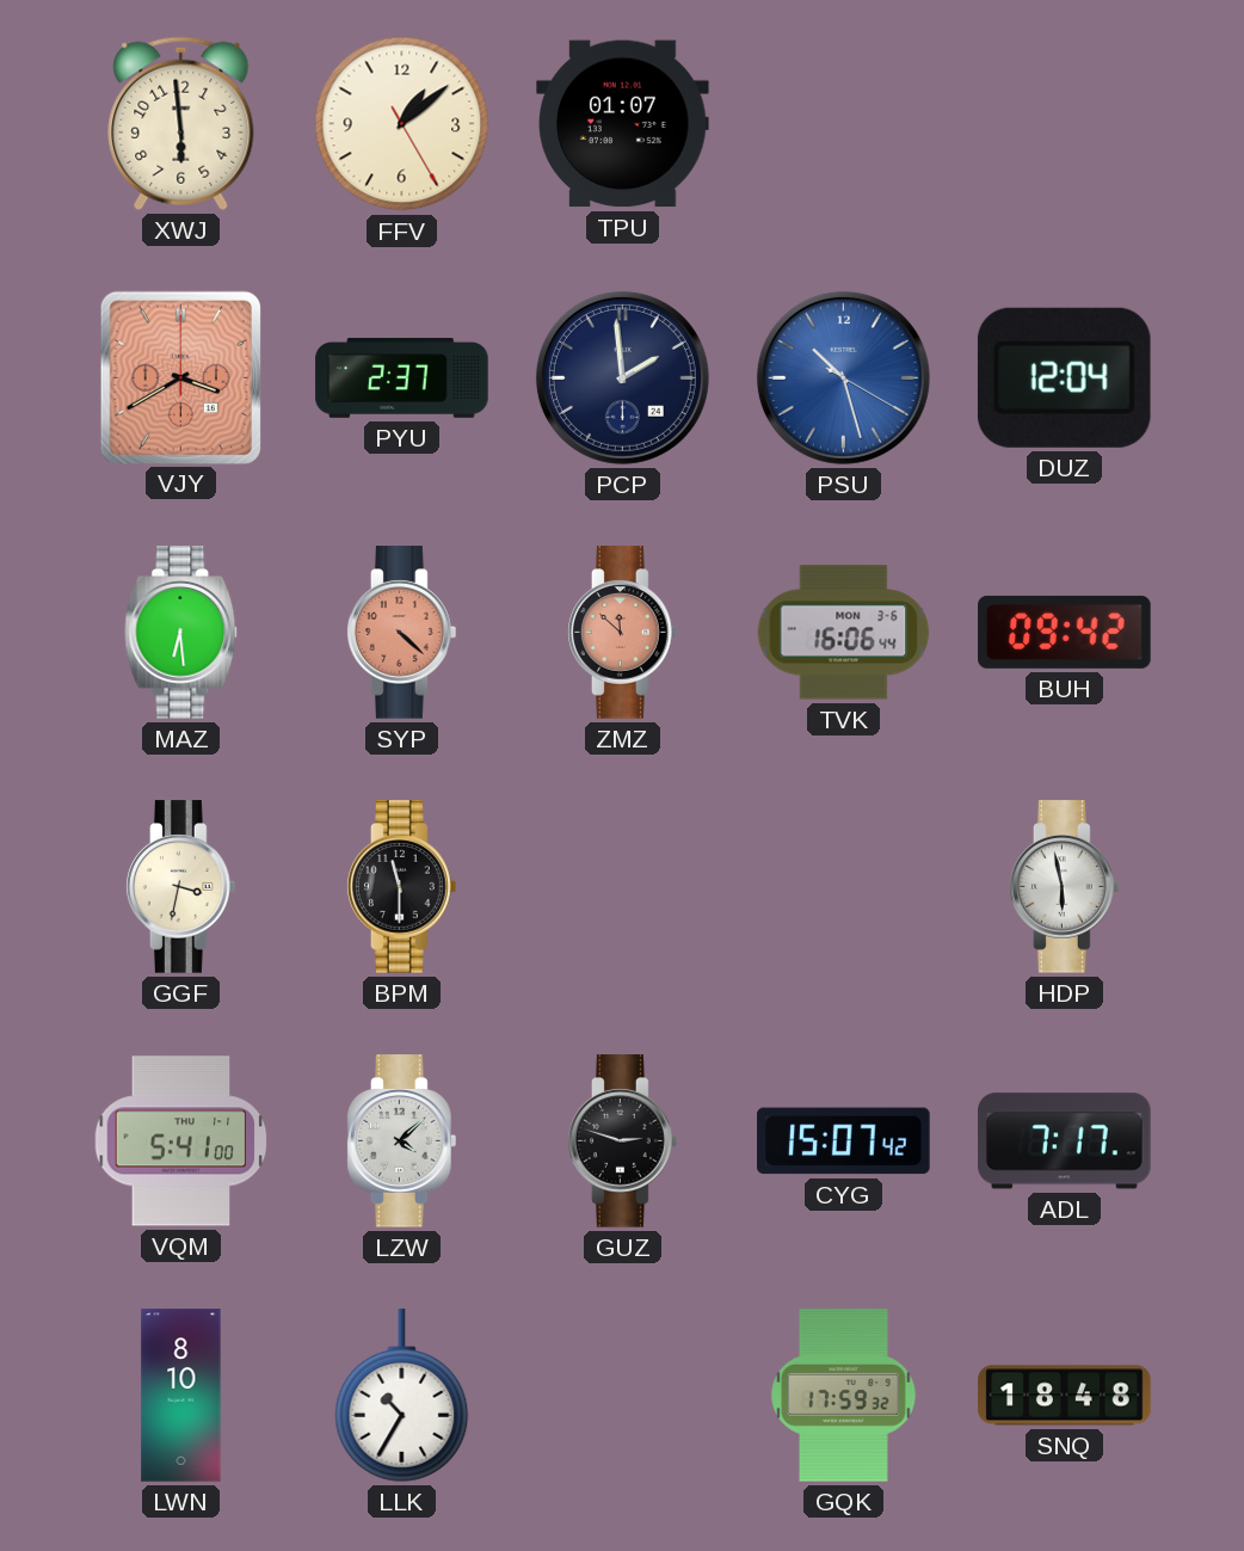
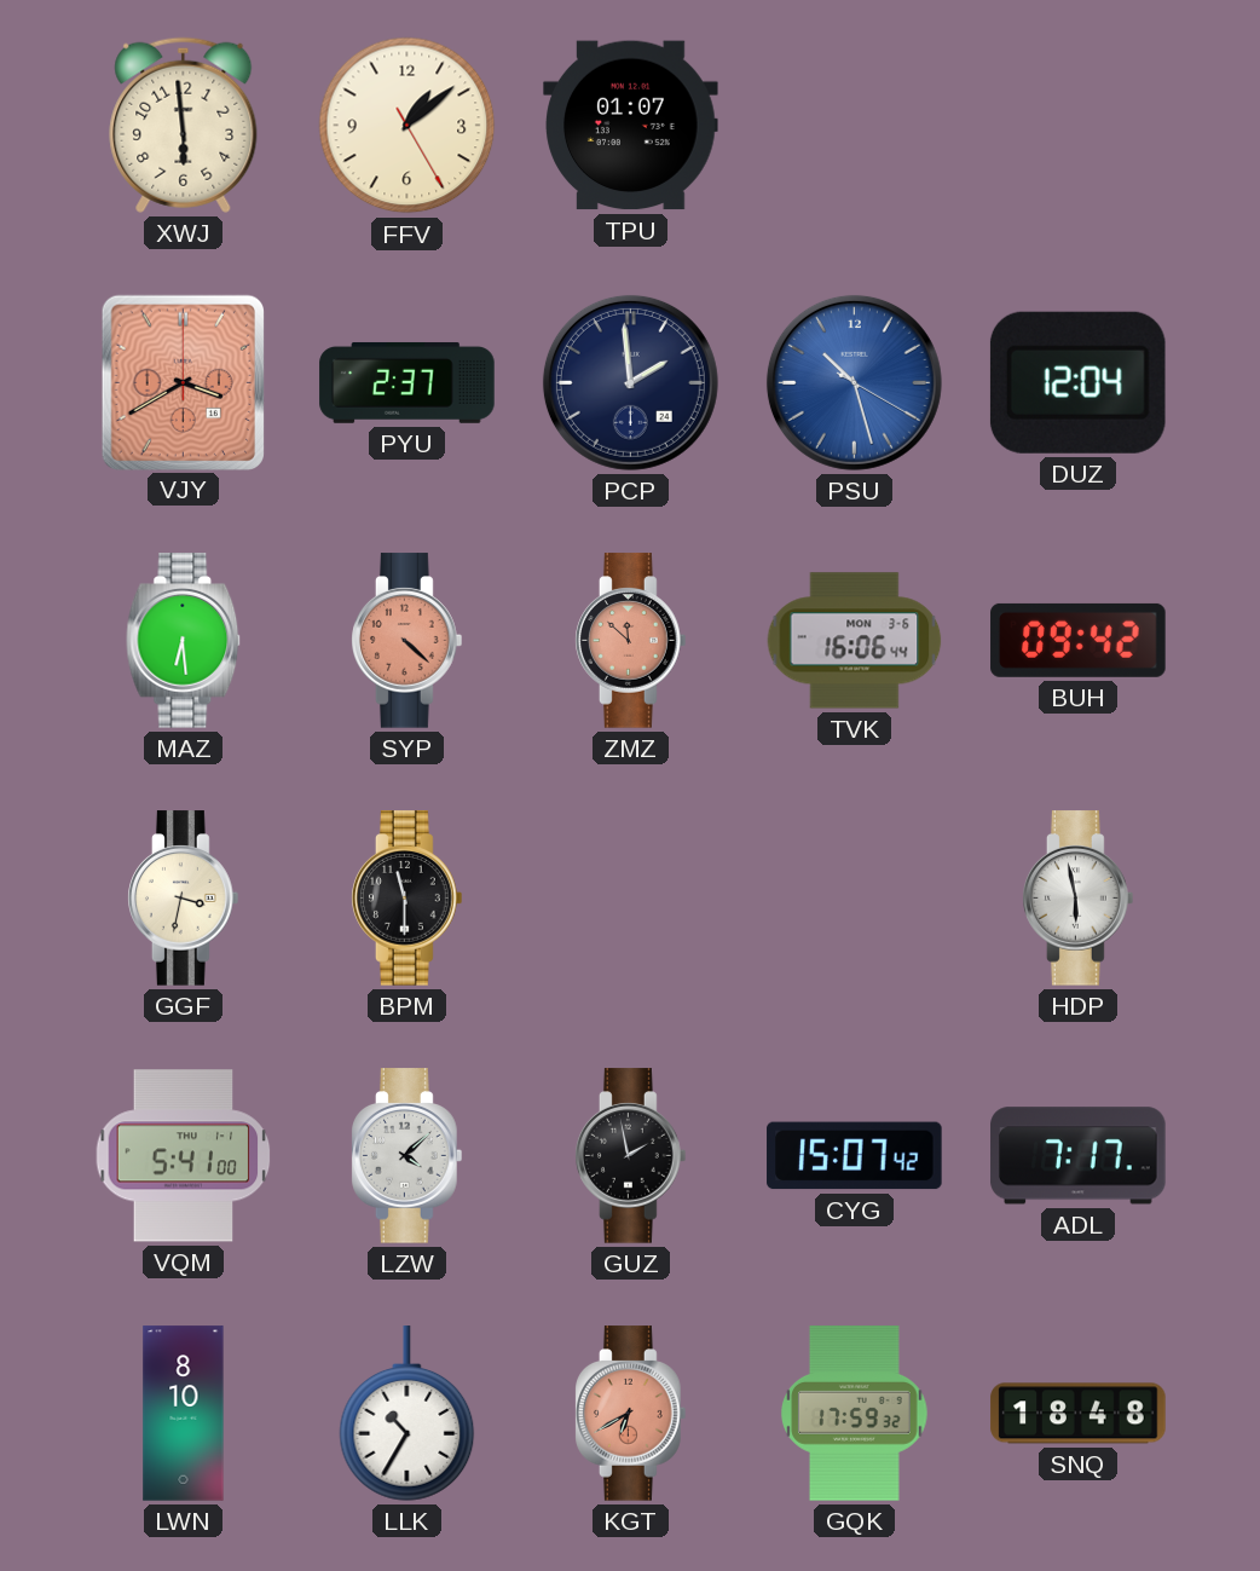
GUZ: 2:48 -> 1:58 (631, 1156)
KGT: none -> 6:40 (631, 1414)
